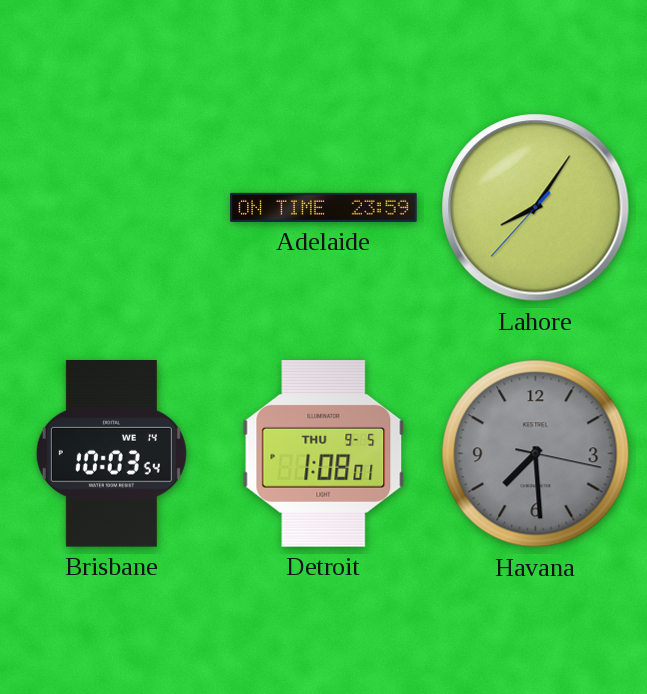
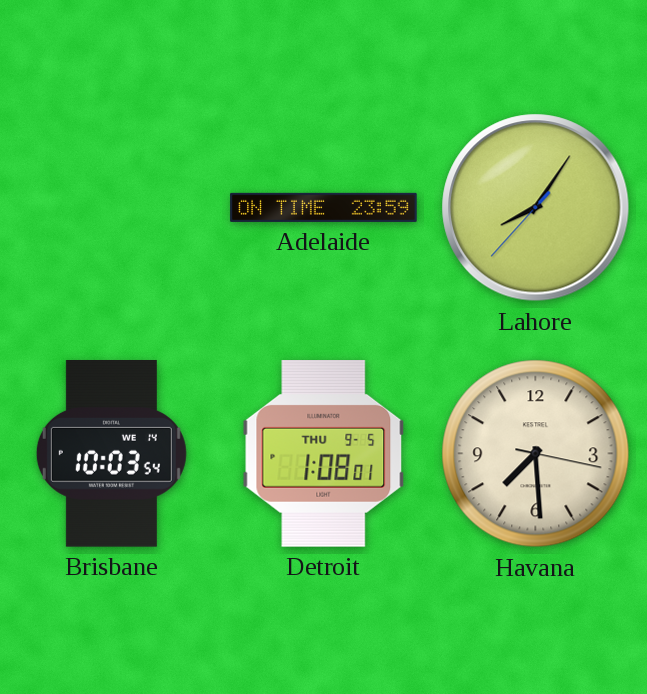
Havana dial: grey -> cream (536, 454)
